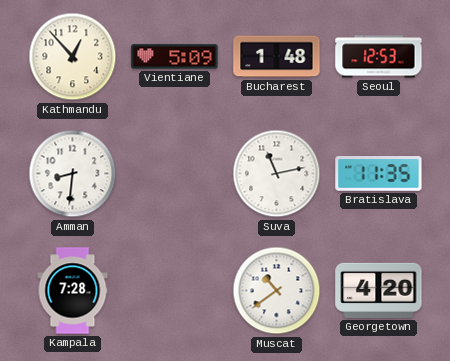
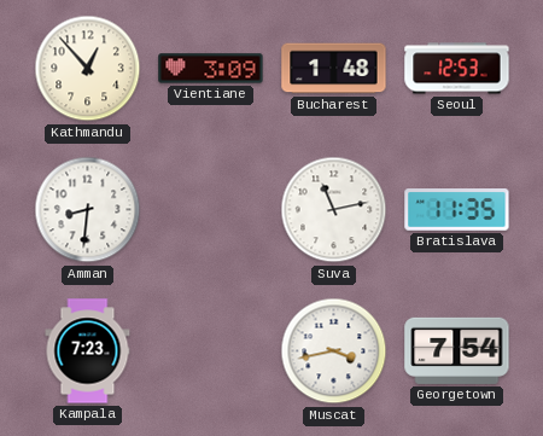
Vientiane: 5:09 -> 3:09 (211, 69)
Kampala: 7:28 -> 7:23 (88, 351)
Muscat: 10:39 -> 3:43 (334, 351)
Georgetown: 4:20 -> 7:54 (457, 350)
